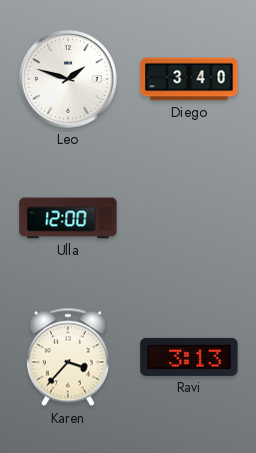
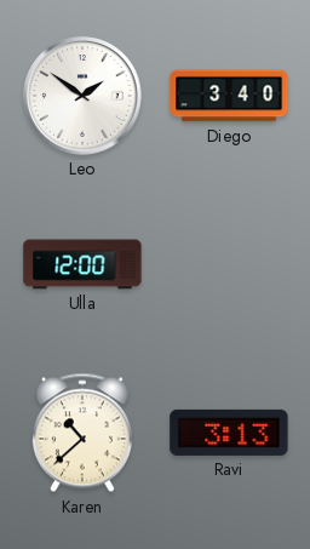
Leo: 1:48 -> 1:51 (82, 96)
Karen: 3:37 -> 10:38 (82, 433)
